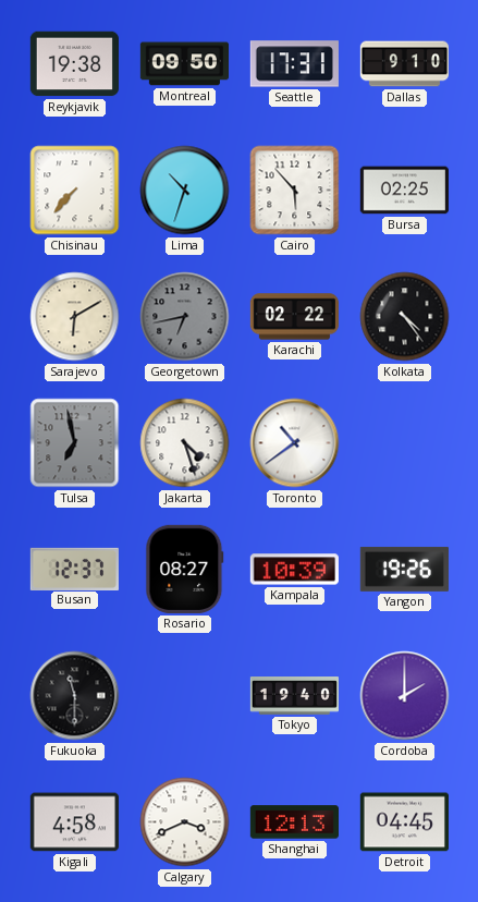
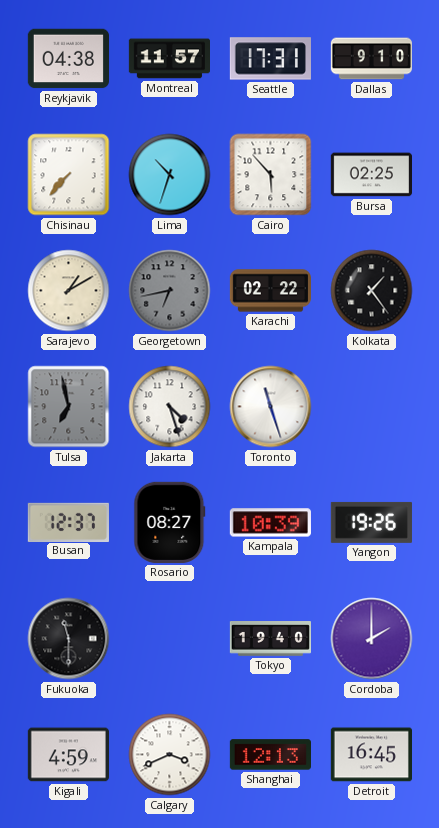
Reykjavik: 19:38 -> 04:38 (68, 59)
Montreal: 09:50 -> 11:57 (169, 59)
Sarajevo: 6:10 -> 1:10 (69, 291)
Kolkata: 4:24 -> 1:24 (372, 291)
Toronto: 10:39 -> 11:27 (271, 407)
Kigali: 4:58 -> 4:59 (68, 755)
Detroit: 04:45 -> 16:45 (371, 755)
